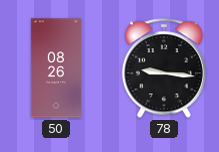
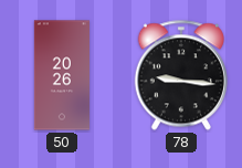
50: 08:26 -> 20:26 (62, 75)
